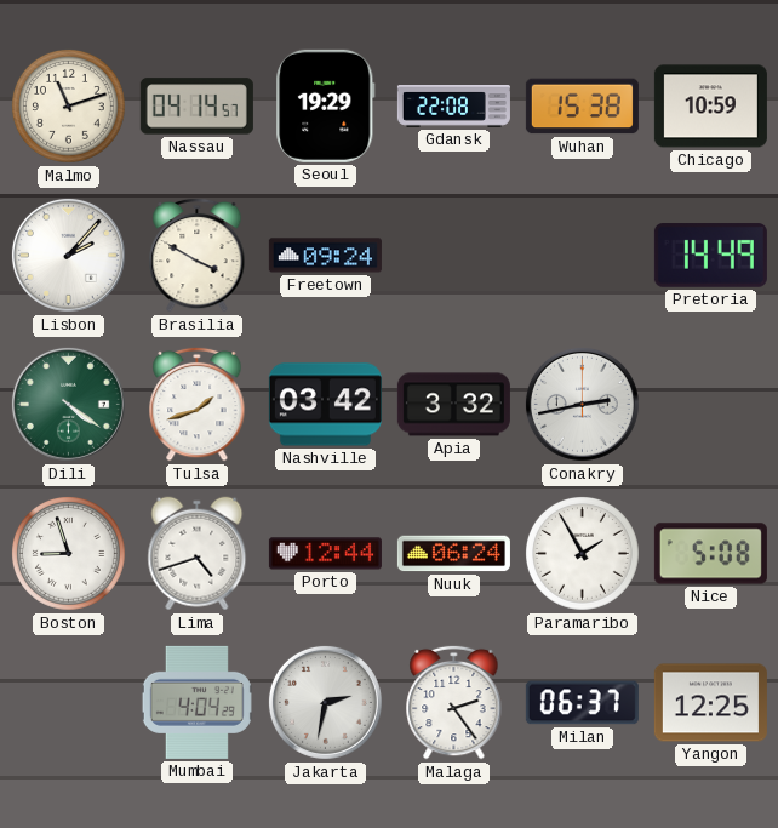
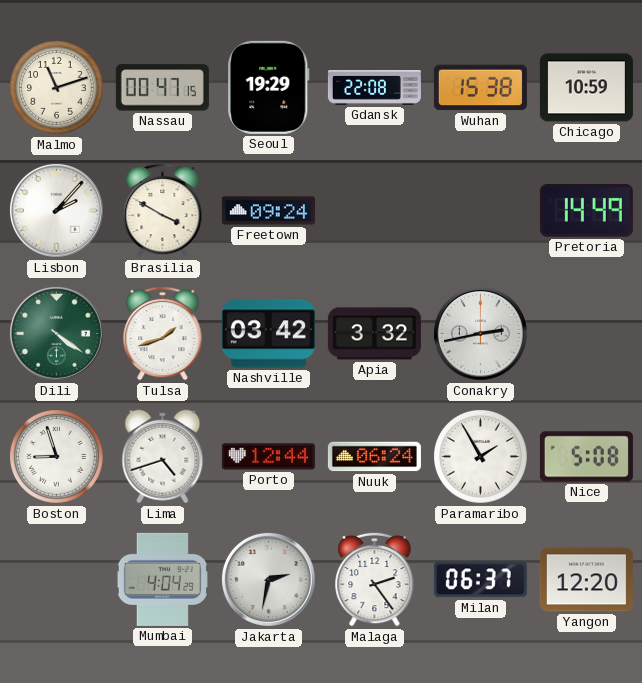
Nassau: 04:14 -> 00:47 (162, 88)
Yangon: 12:25 -> 12:20 (586, 580)
